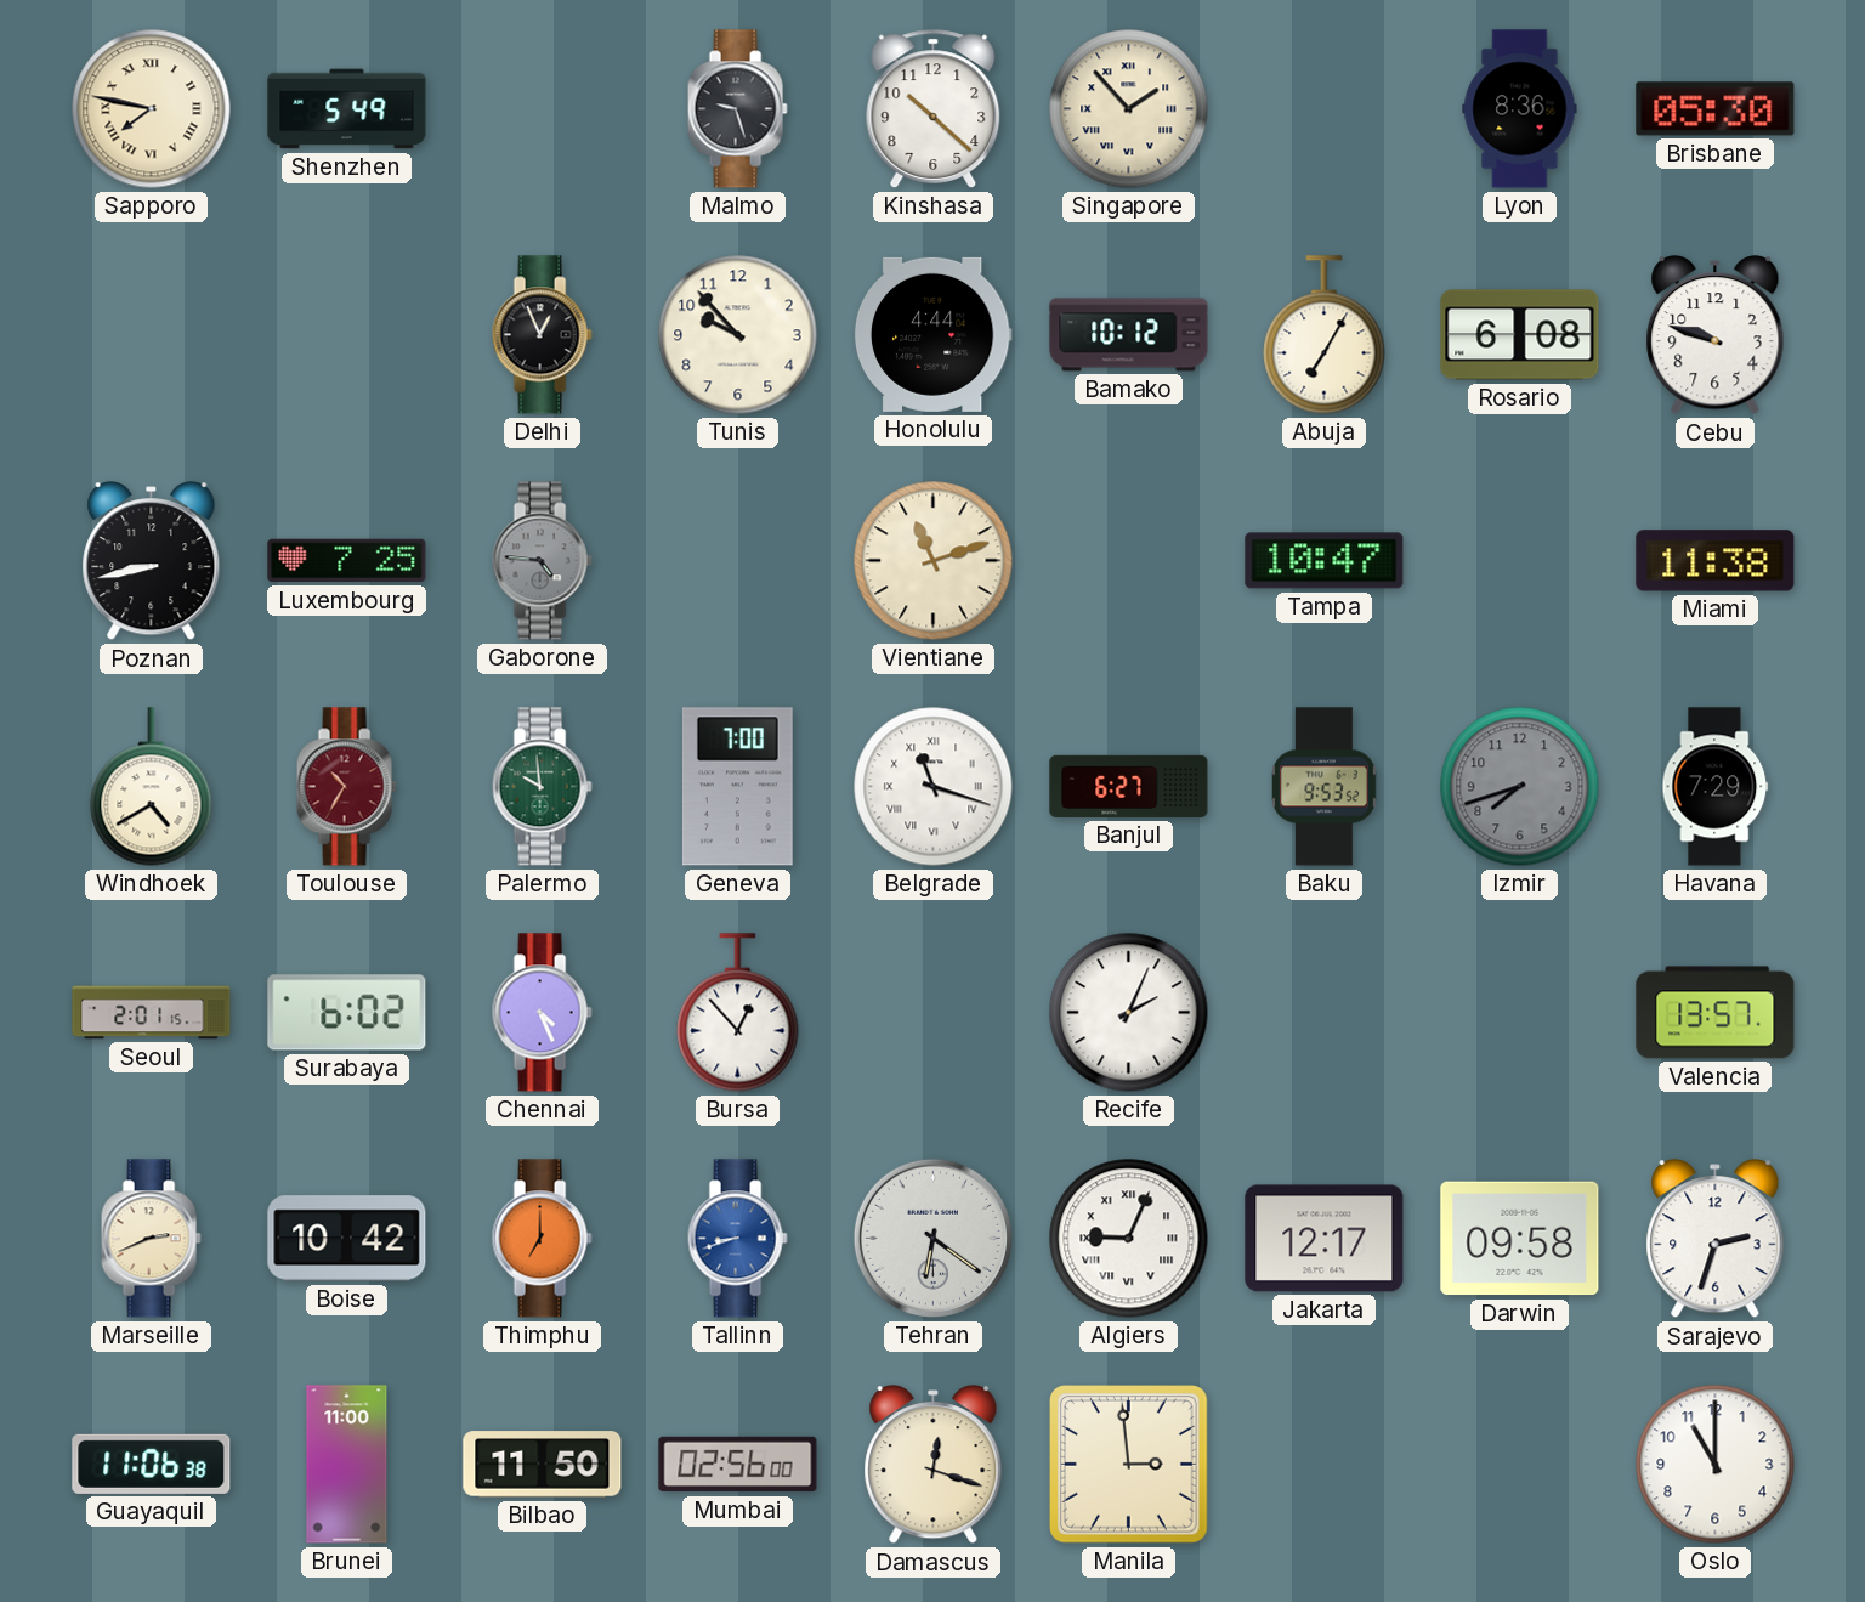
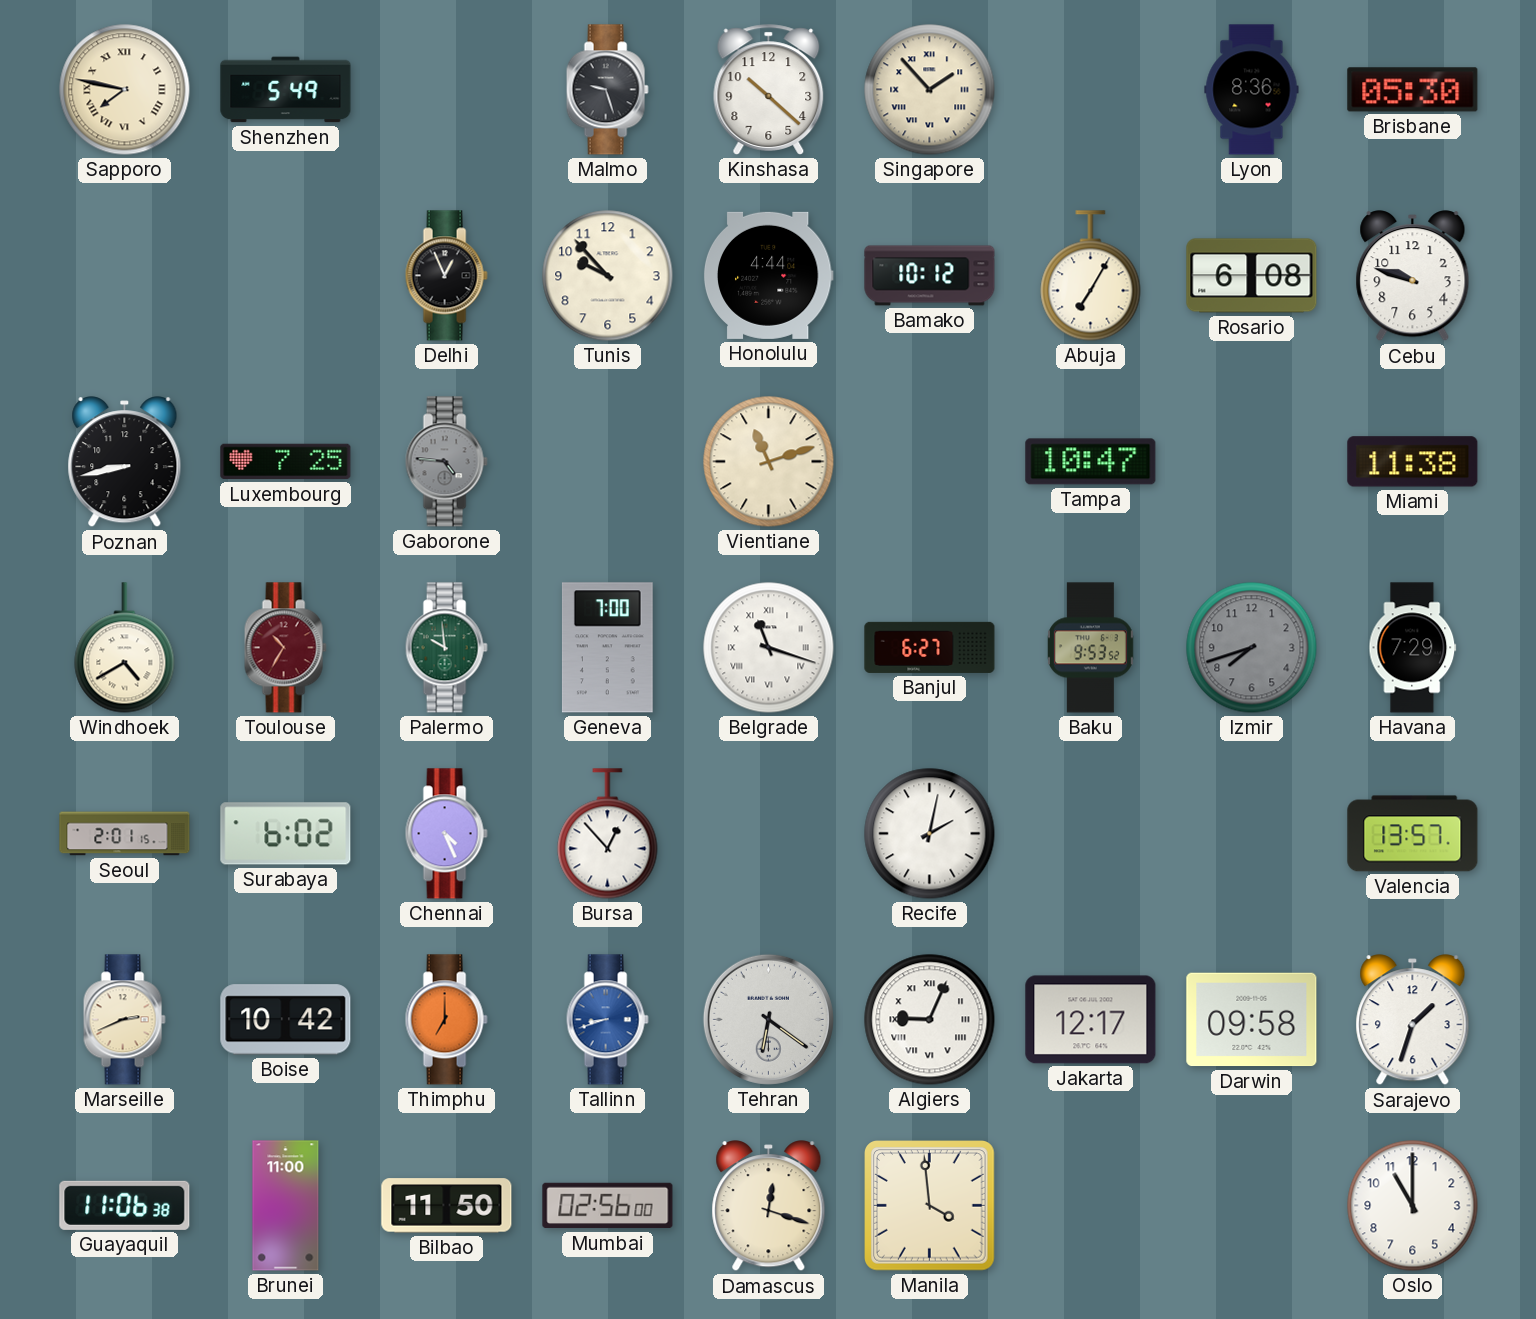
Recife: 2:04 -> 2:02 (930, 834)
Sarajevo: 2:33 -> 1:33 (1413, 1020)
Manila: 2:59 -> 3:59 (930, 1206)
